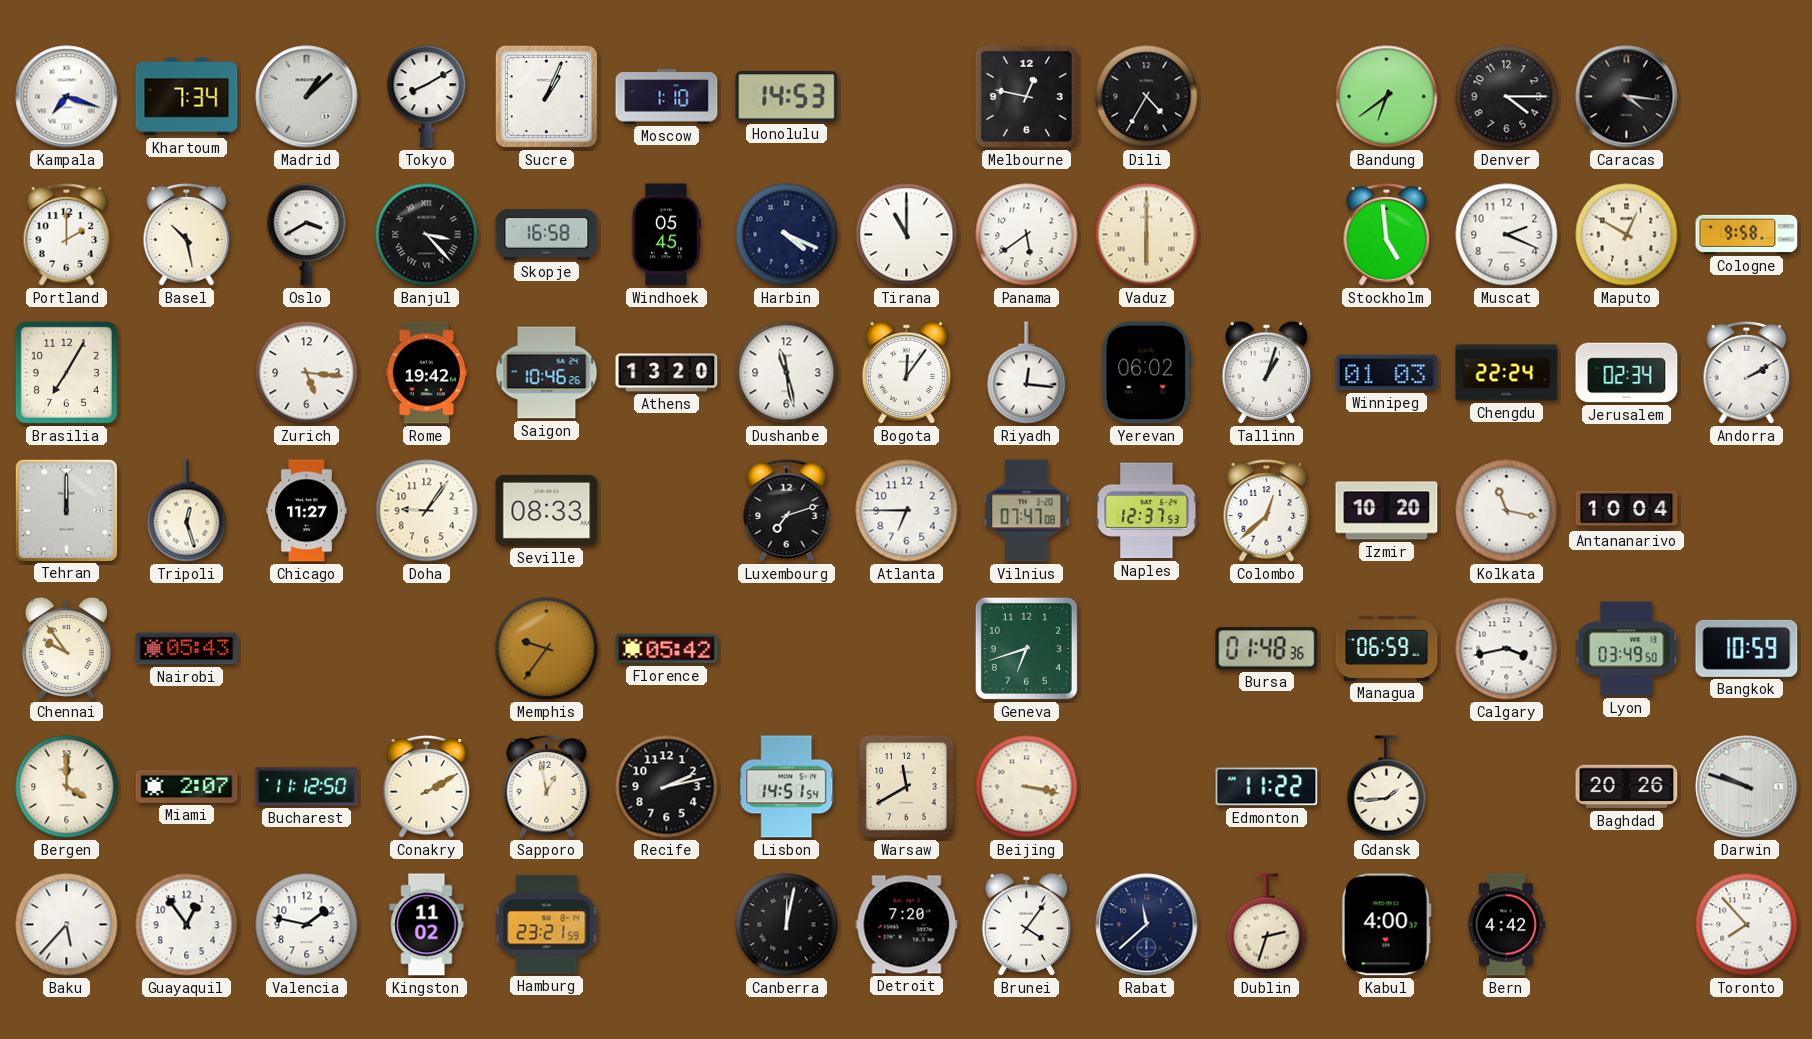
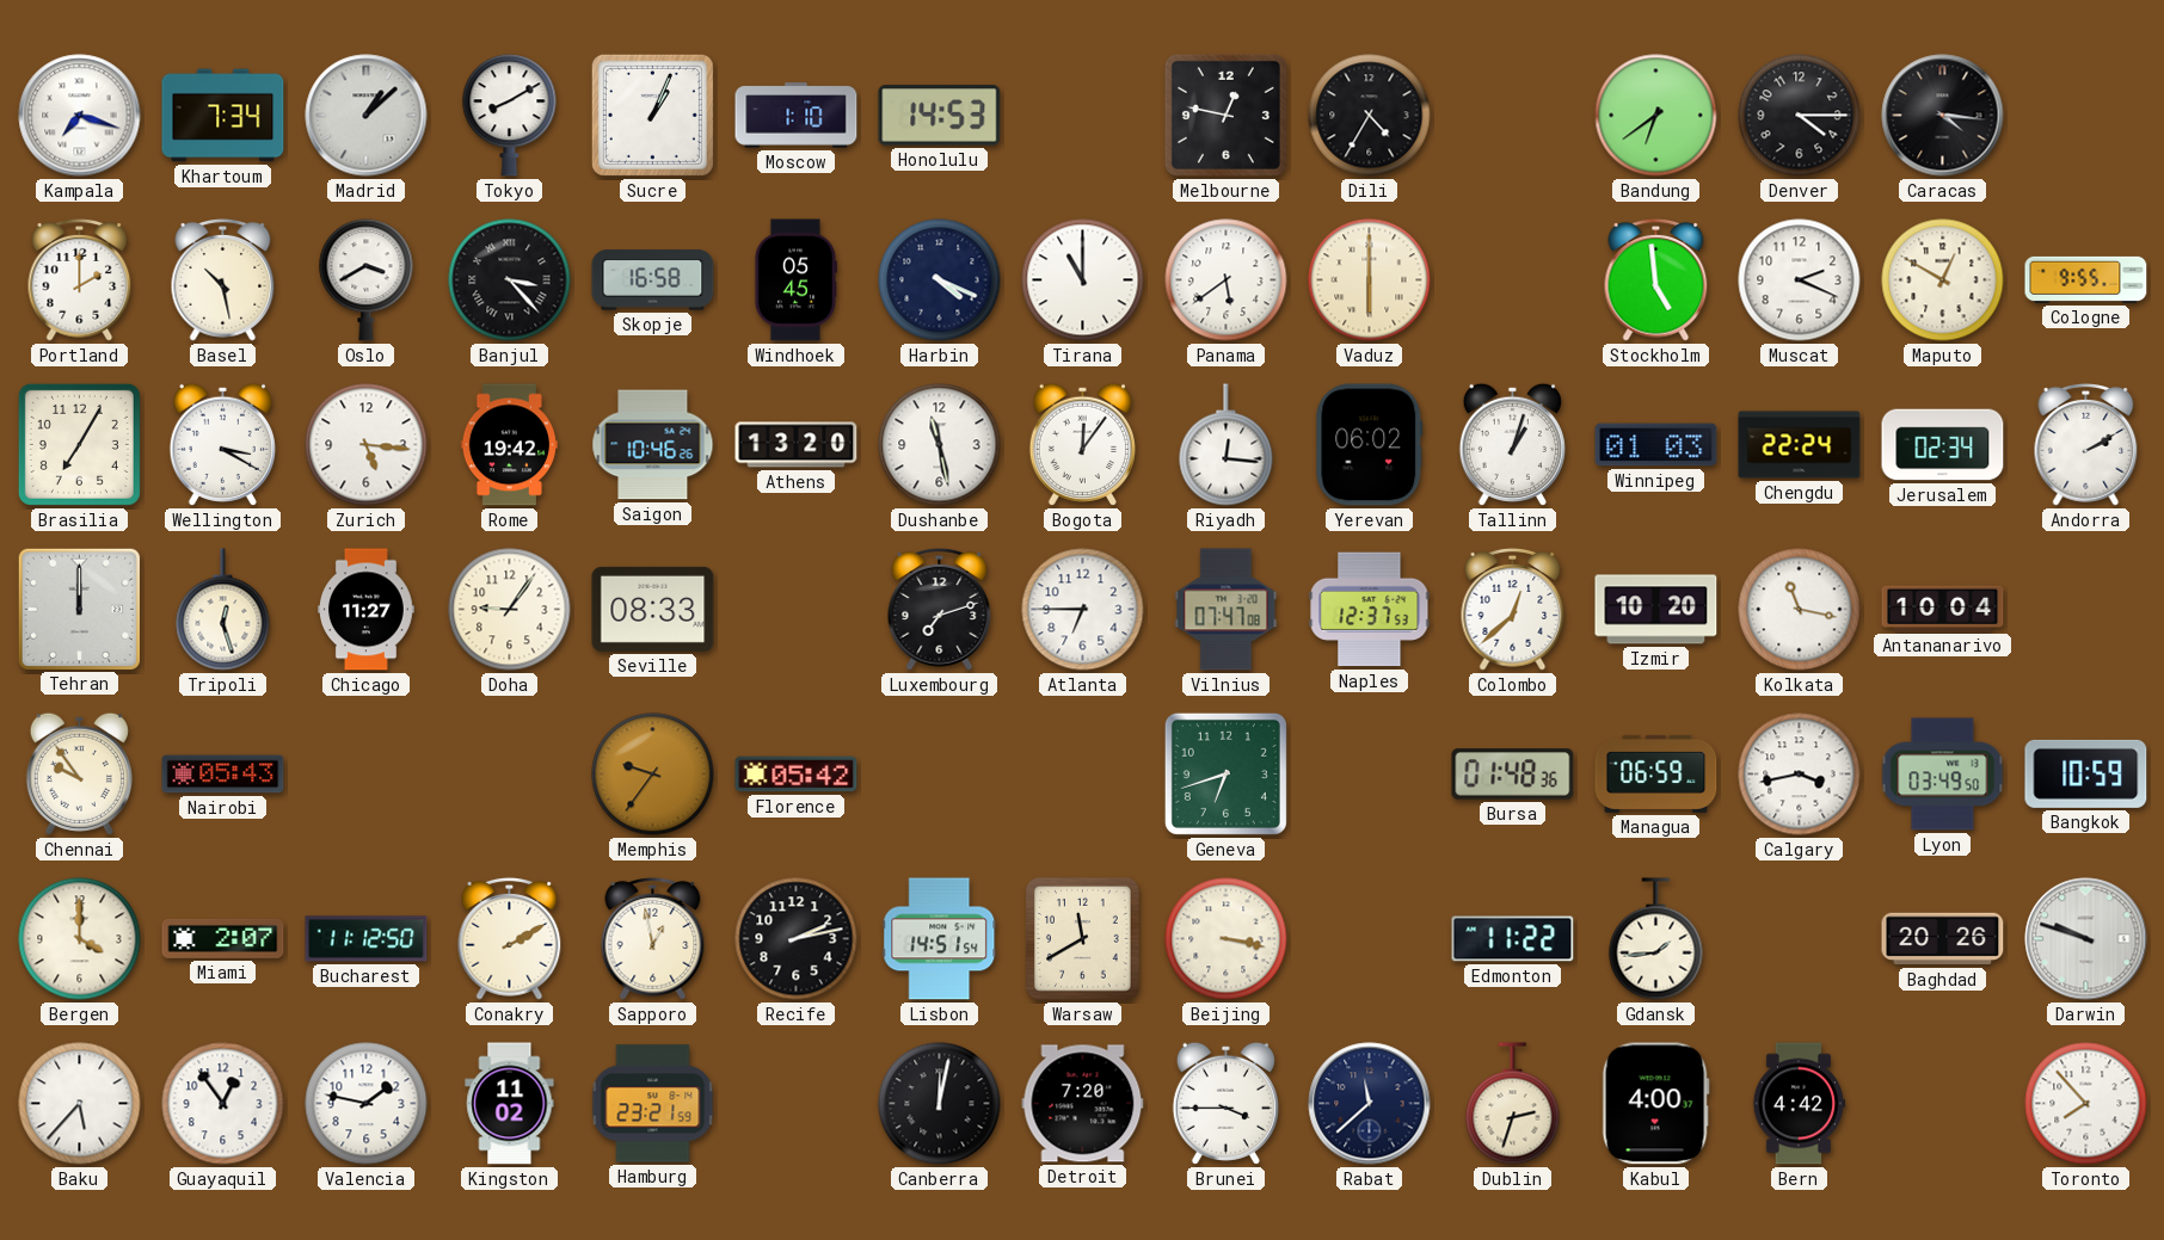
Cologne: 9:58 -> 9:55 (2086, 279)
Wellington: none -> 3:20 (222, 444)
Brunei: 4:06 -> 3:45 (1225, 1103)
